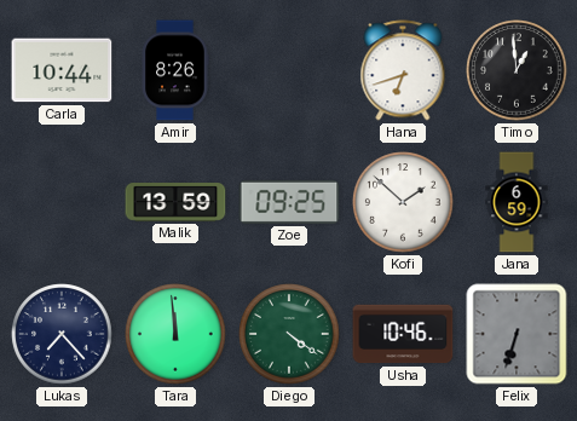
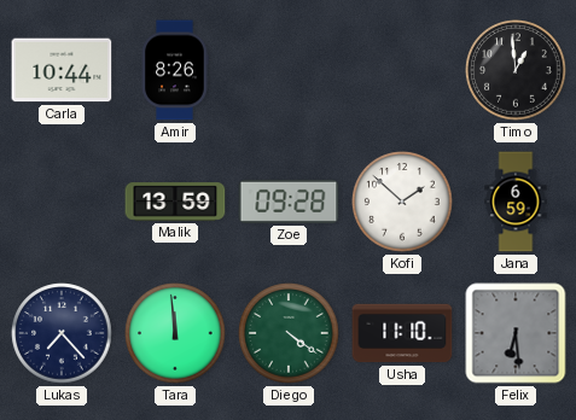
Hana: 6:42 -> none (403, 70)
Zoe: 09:25 -> 09:28 (289, 202)
Usha: 10:46 -> 11:10 (402, 333)
Felix: 6:33 -> 6:29 (516, 333)
